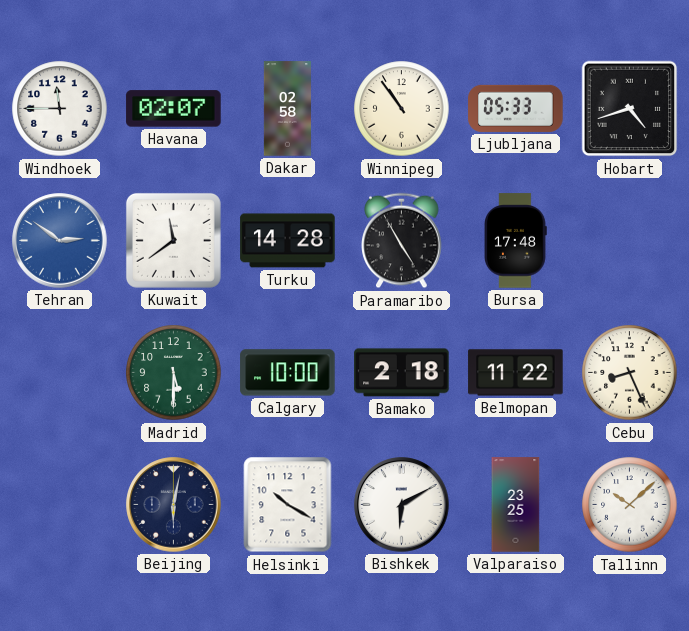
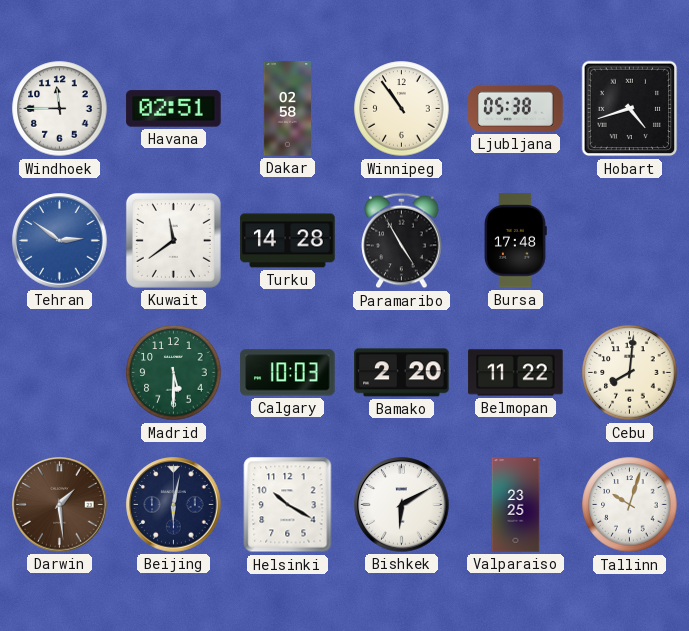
Havana: 02:07 -> 02:51 (174, 109)
Ljubljana: 05:33 -> 05:38 (516, 108)
Calgary: 10:00 -> 10:03 (288, 373)
Bamako: 2:18 -> 2:20 (402, 373)
Cebu: 8:26 -> 8:01 (630, 373)
Darwin: none -> 1:29 (60, 505)
Tallinn: 10:08 -> 10:03 (630, 505)
